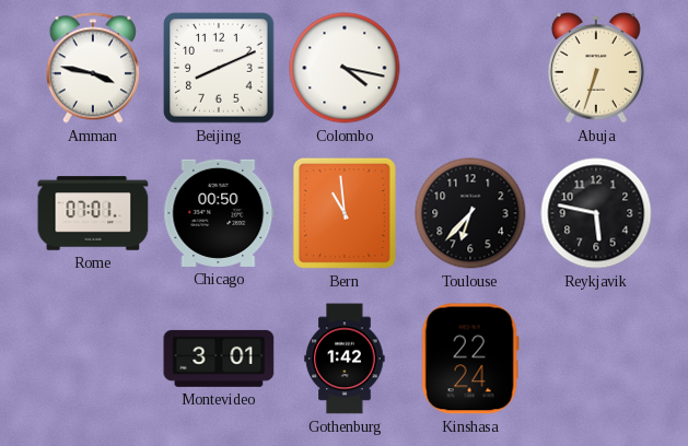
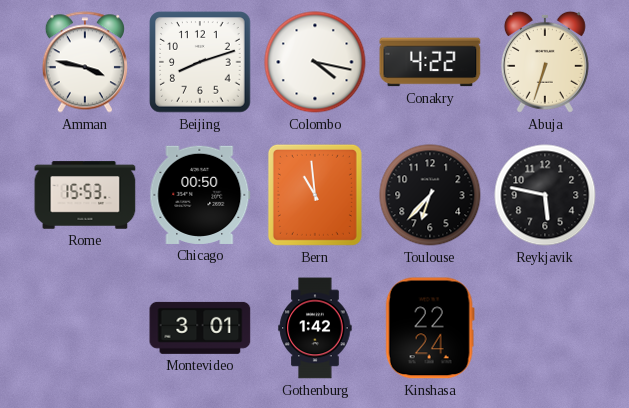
Beijing: 8:11 -> 8:12 (200, 62)
Conakry: none -> 4:22 (430, 62)
Rome: 07:01 -> 15:53 (85, 195)
